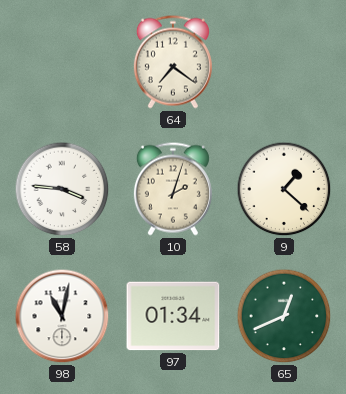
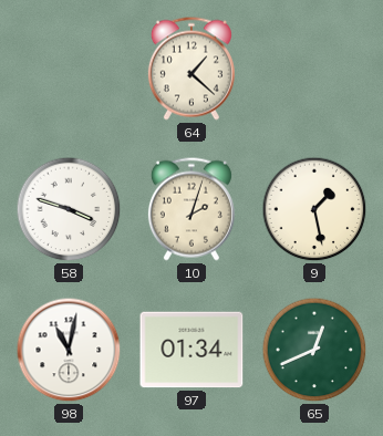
64: 7:21 -> 1:22 (191, 69)
58: 3:46 -> 3:48 (69, 209)
9: 1:22 -> 1:28 (314, 209)
